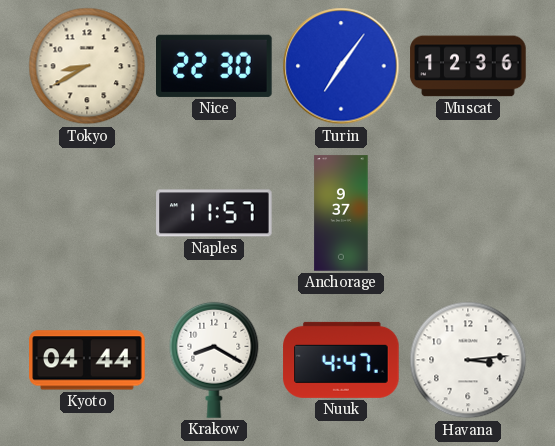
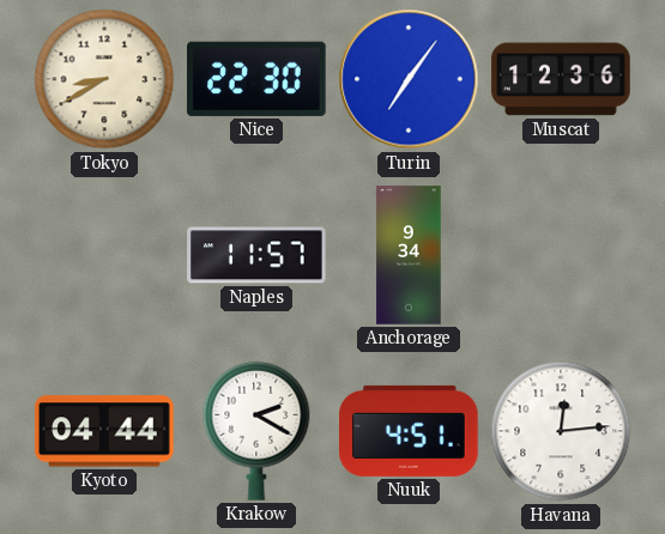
Anchorage: 9:37 -> 9:34 (409, 255)
Krakow: 8:20 -> 2:20 (256, 431)
Nuuk: 4:47 -> 4:51 (409, 431)
Havana: 3:14 -> 12:14 (561, 431)
